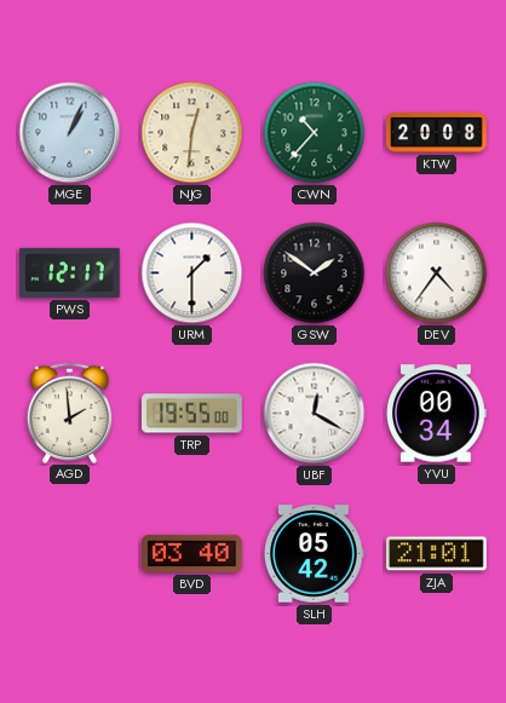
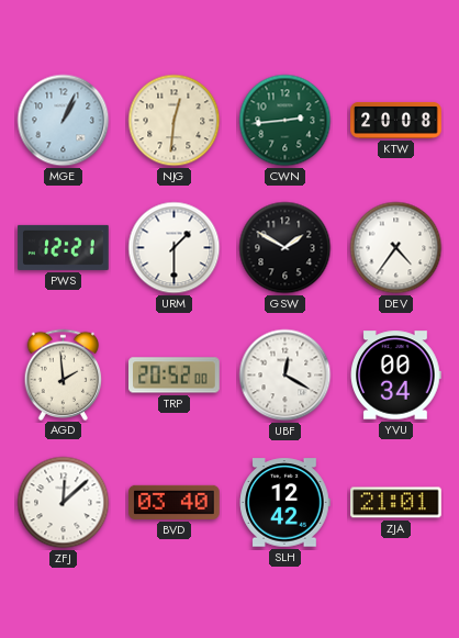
CWN: 10:37 -> 2:44 (286, 121)
PWS: 12:17 -> 12:21 (64, 247)
GSW: 1:51 -> 1:50 (286, 248)
TRP: 19:55 -> 20:52 (175, 376)
ZFJ: none -> 12:08 (64, 503)
SLH: 05:42 -> 12:42 (284, 503)
